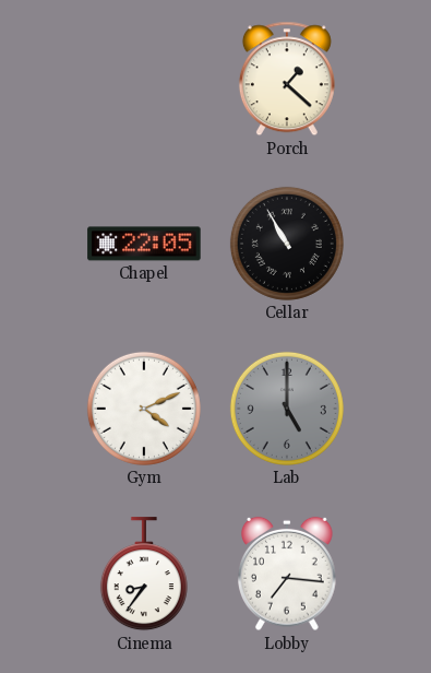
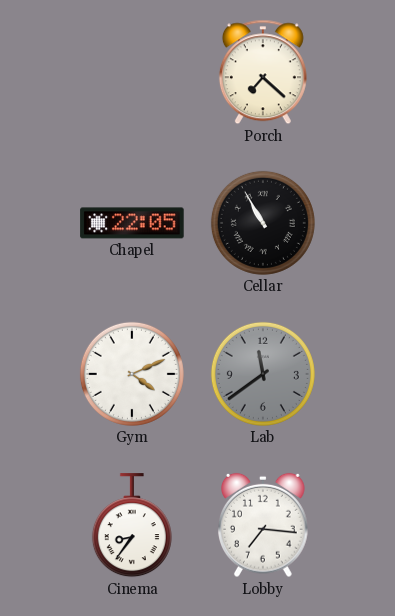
Porch: 1:22 -> 7:22 (263, 72)
Lab: 5:00 -> 11:39 (263, 374)
